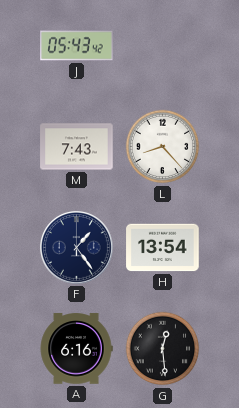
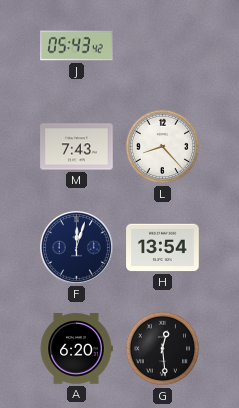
F: 1:24 -> 12:03 (76, 247)
A: 6:16 -> 6:20 (76, 349)
